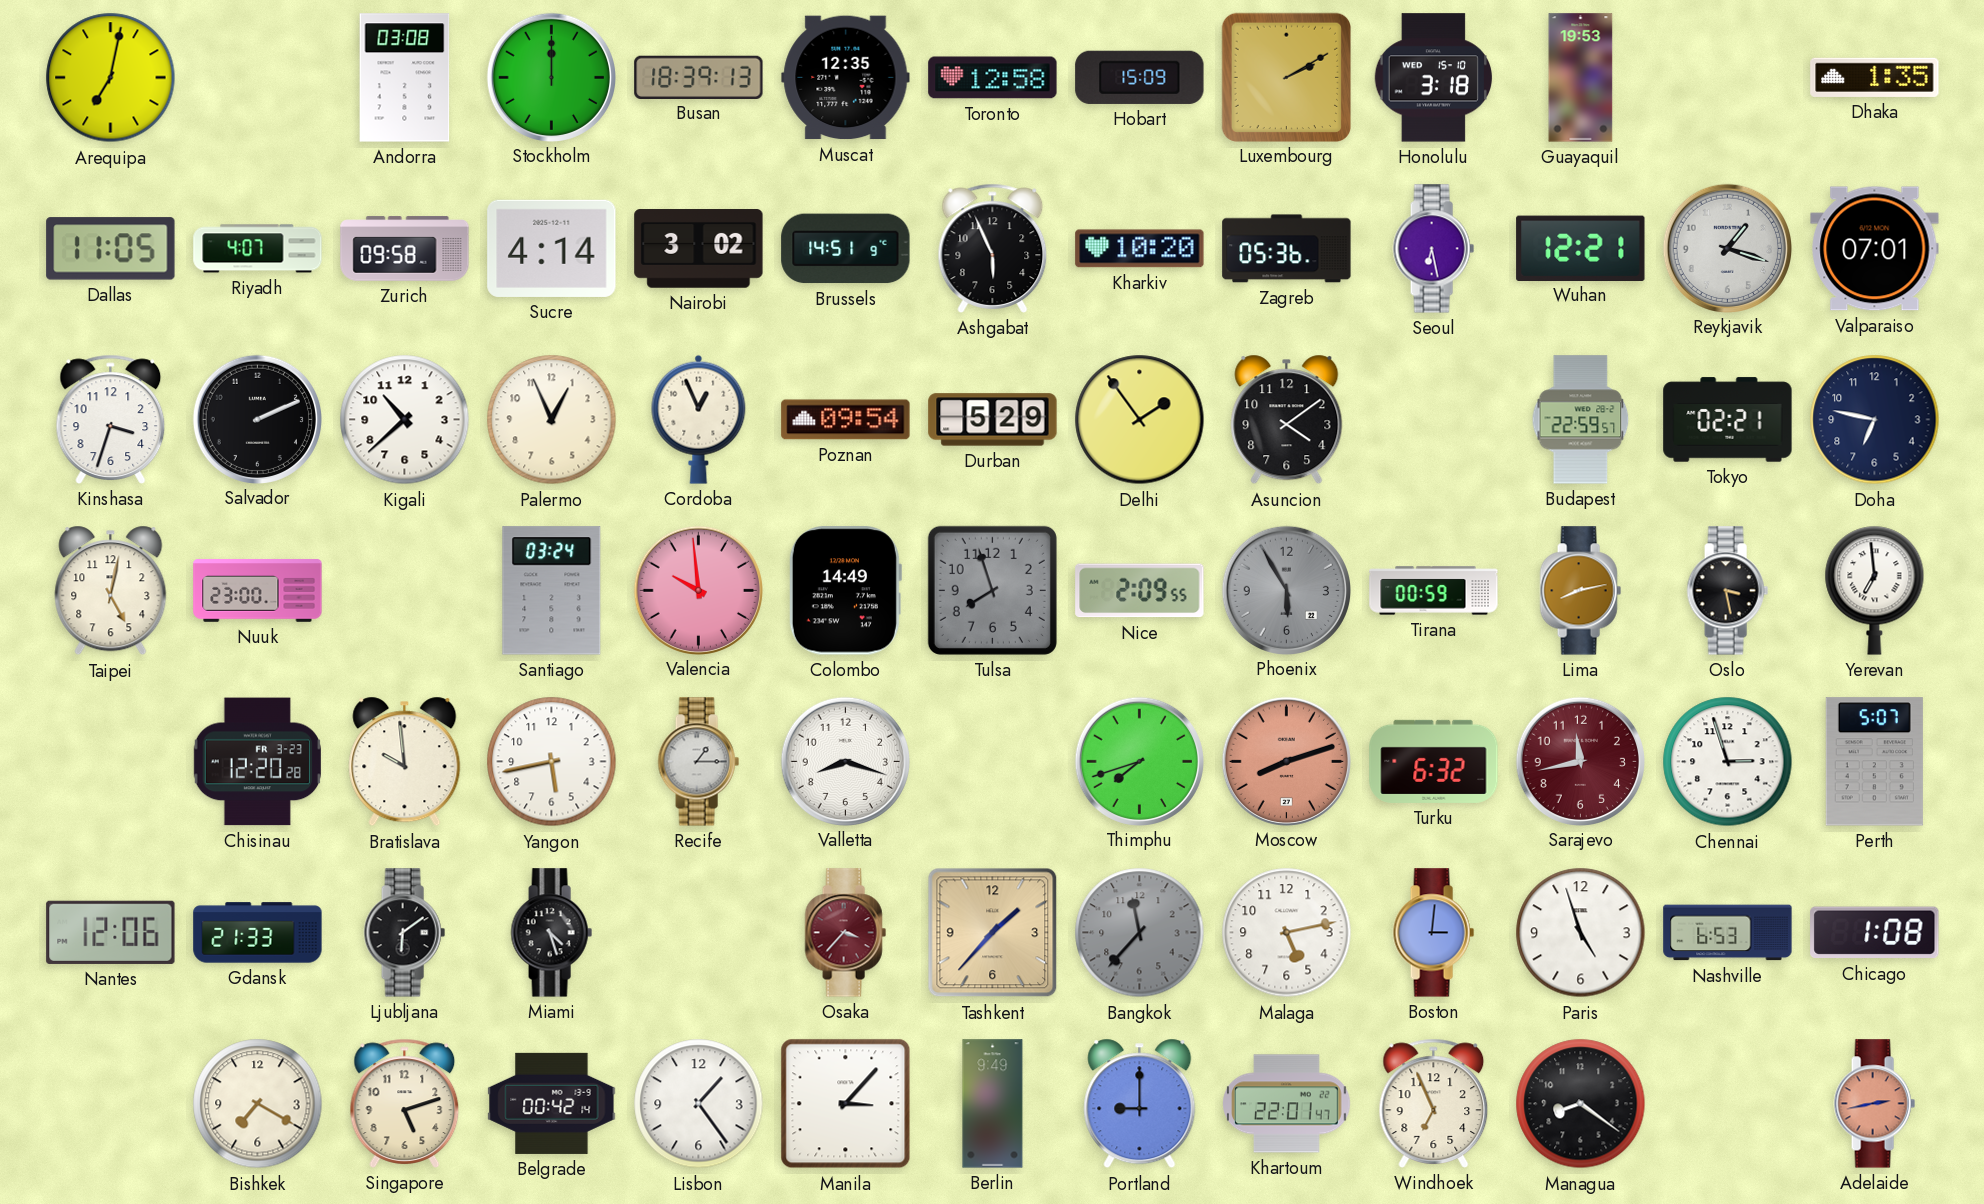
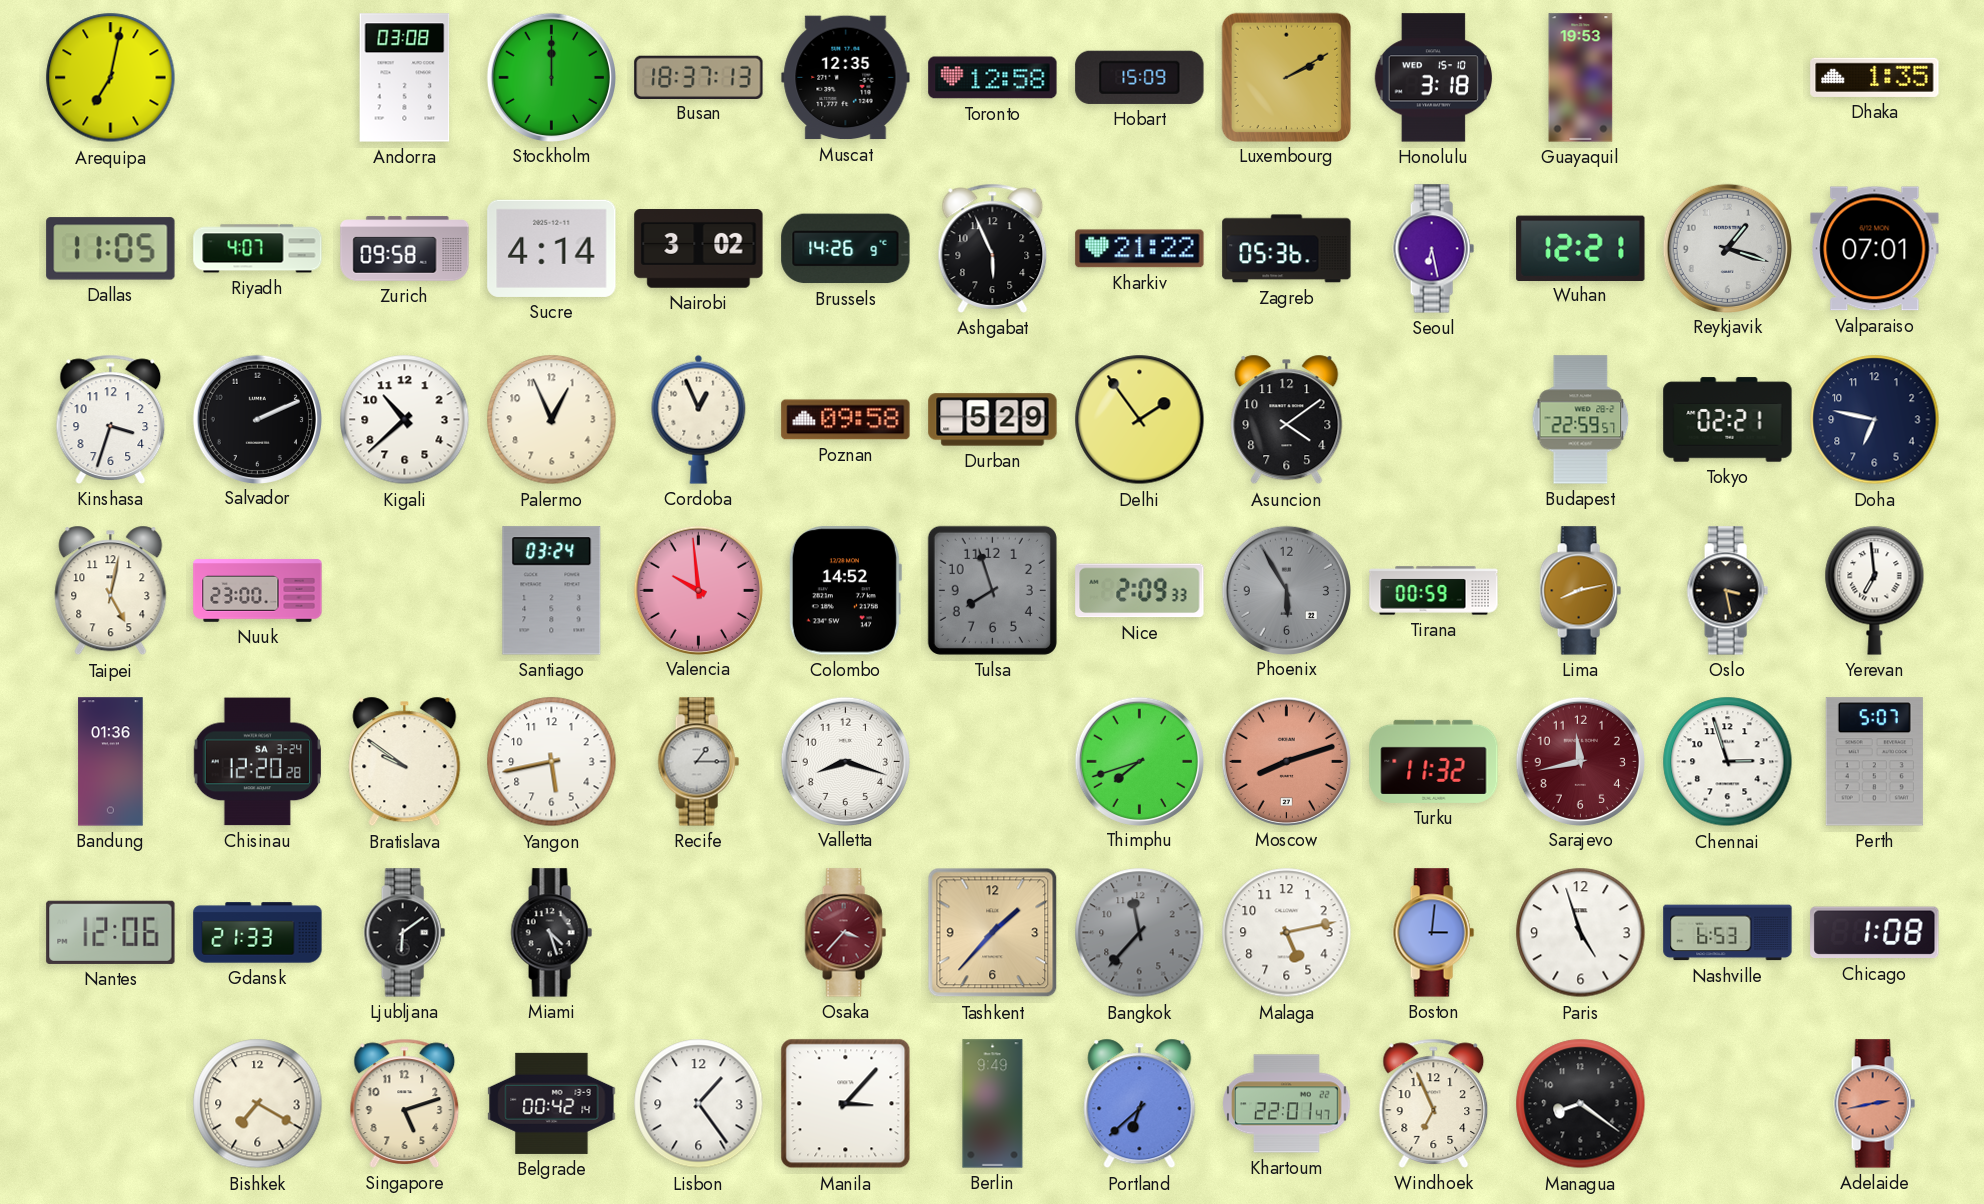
Busan: 18:39 -> 18:37 (699, 77)
Brussels: 14:51 -> 14:26 (846, 249)
Kharkiv: 10:20 -> 21:22 (1140, 249)
Poznan: 09:54 -> 09:58 (846, 420)
Colombo: 14:49 -> 14:52 (845, 591)
Nice: 2:09:55 -> 2:09:33 (1140, 591)
Bandung: none -> 01:36 (111, 762)
Chisinau date: FR 3-23 -> SA 3-24 (257, 762)
Bratislava: 9:59 -> 9:51 (405, 762)
Turku: 6:32 -> 11:32 (1434, 761)
Portland: 9:00 -> 6:38 (1140, 1104)
